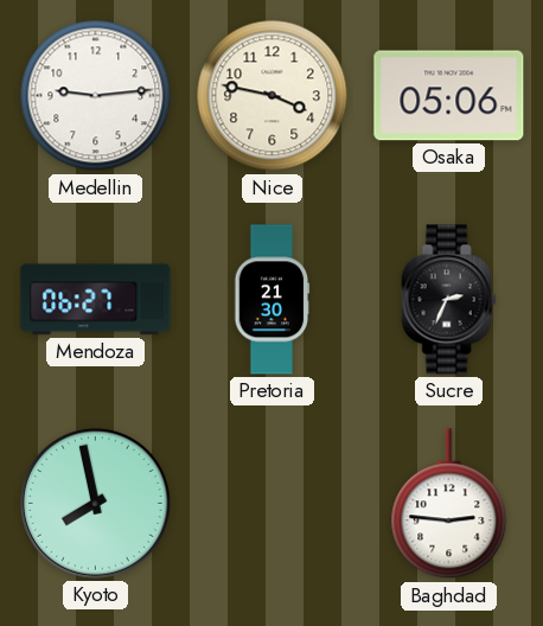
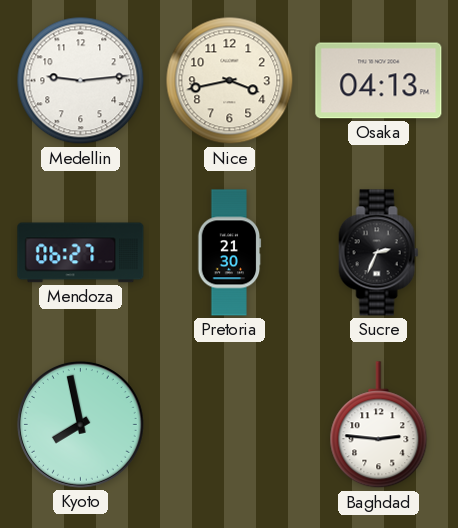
Nice: 3:47 -> 3:43 (230, 81)
Osaka: 05:06 -> 04:13 (379, 81)
